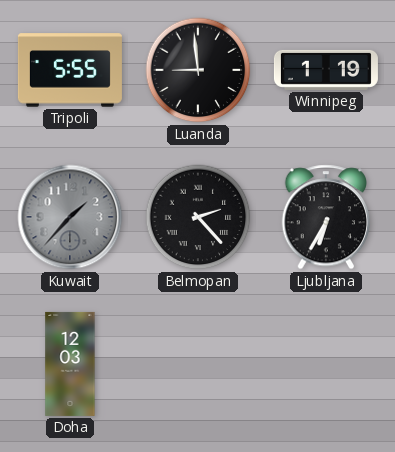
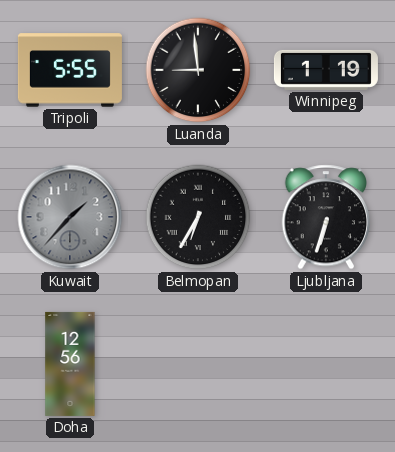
Belmopan: 2:23 -> 6:35 (198, 217)
Ljubljana: 6:35 -> 6:33 (326, 217)
Doha: 12:03 -> 12:56 (70, 364)
